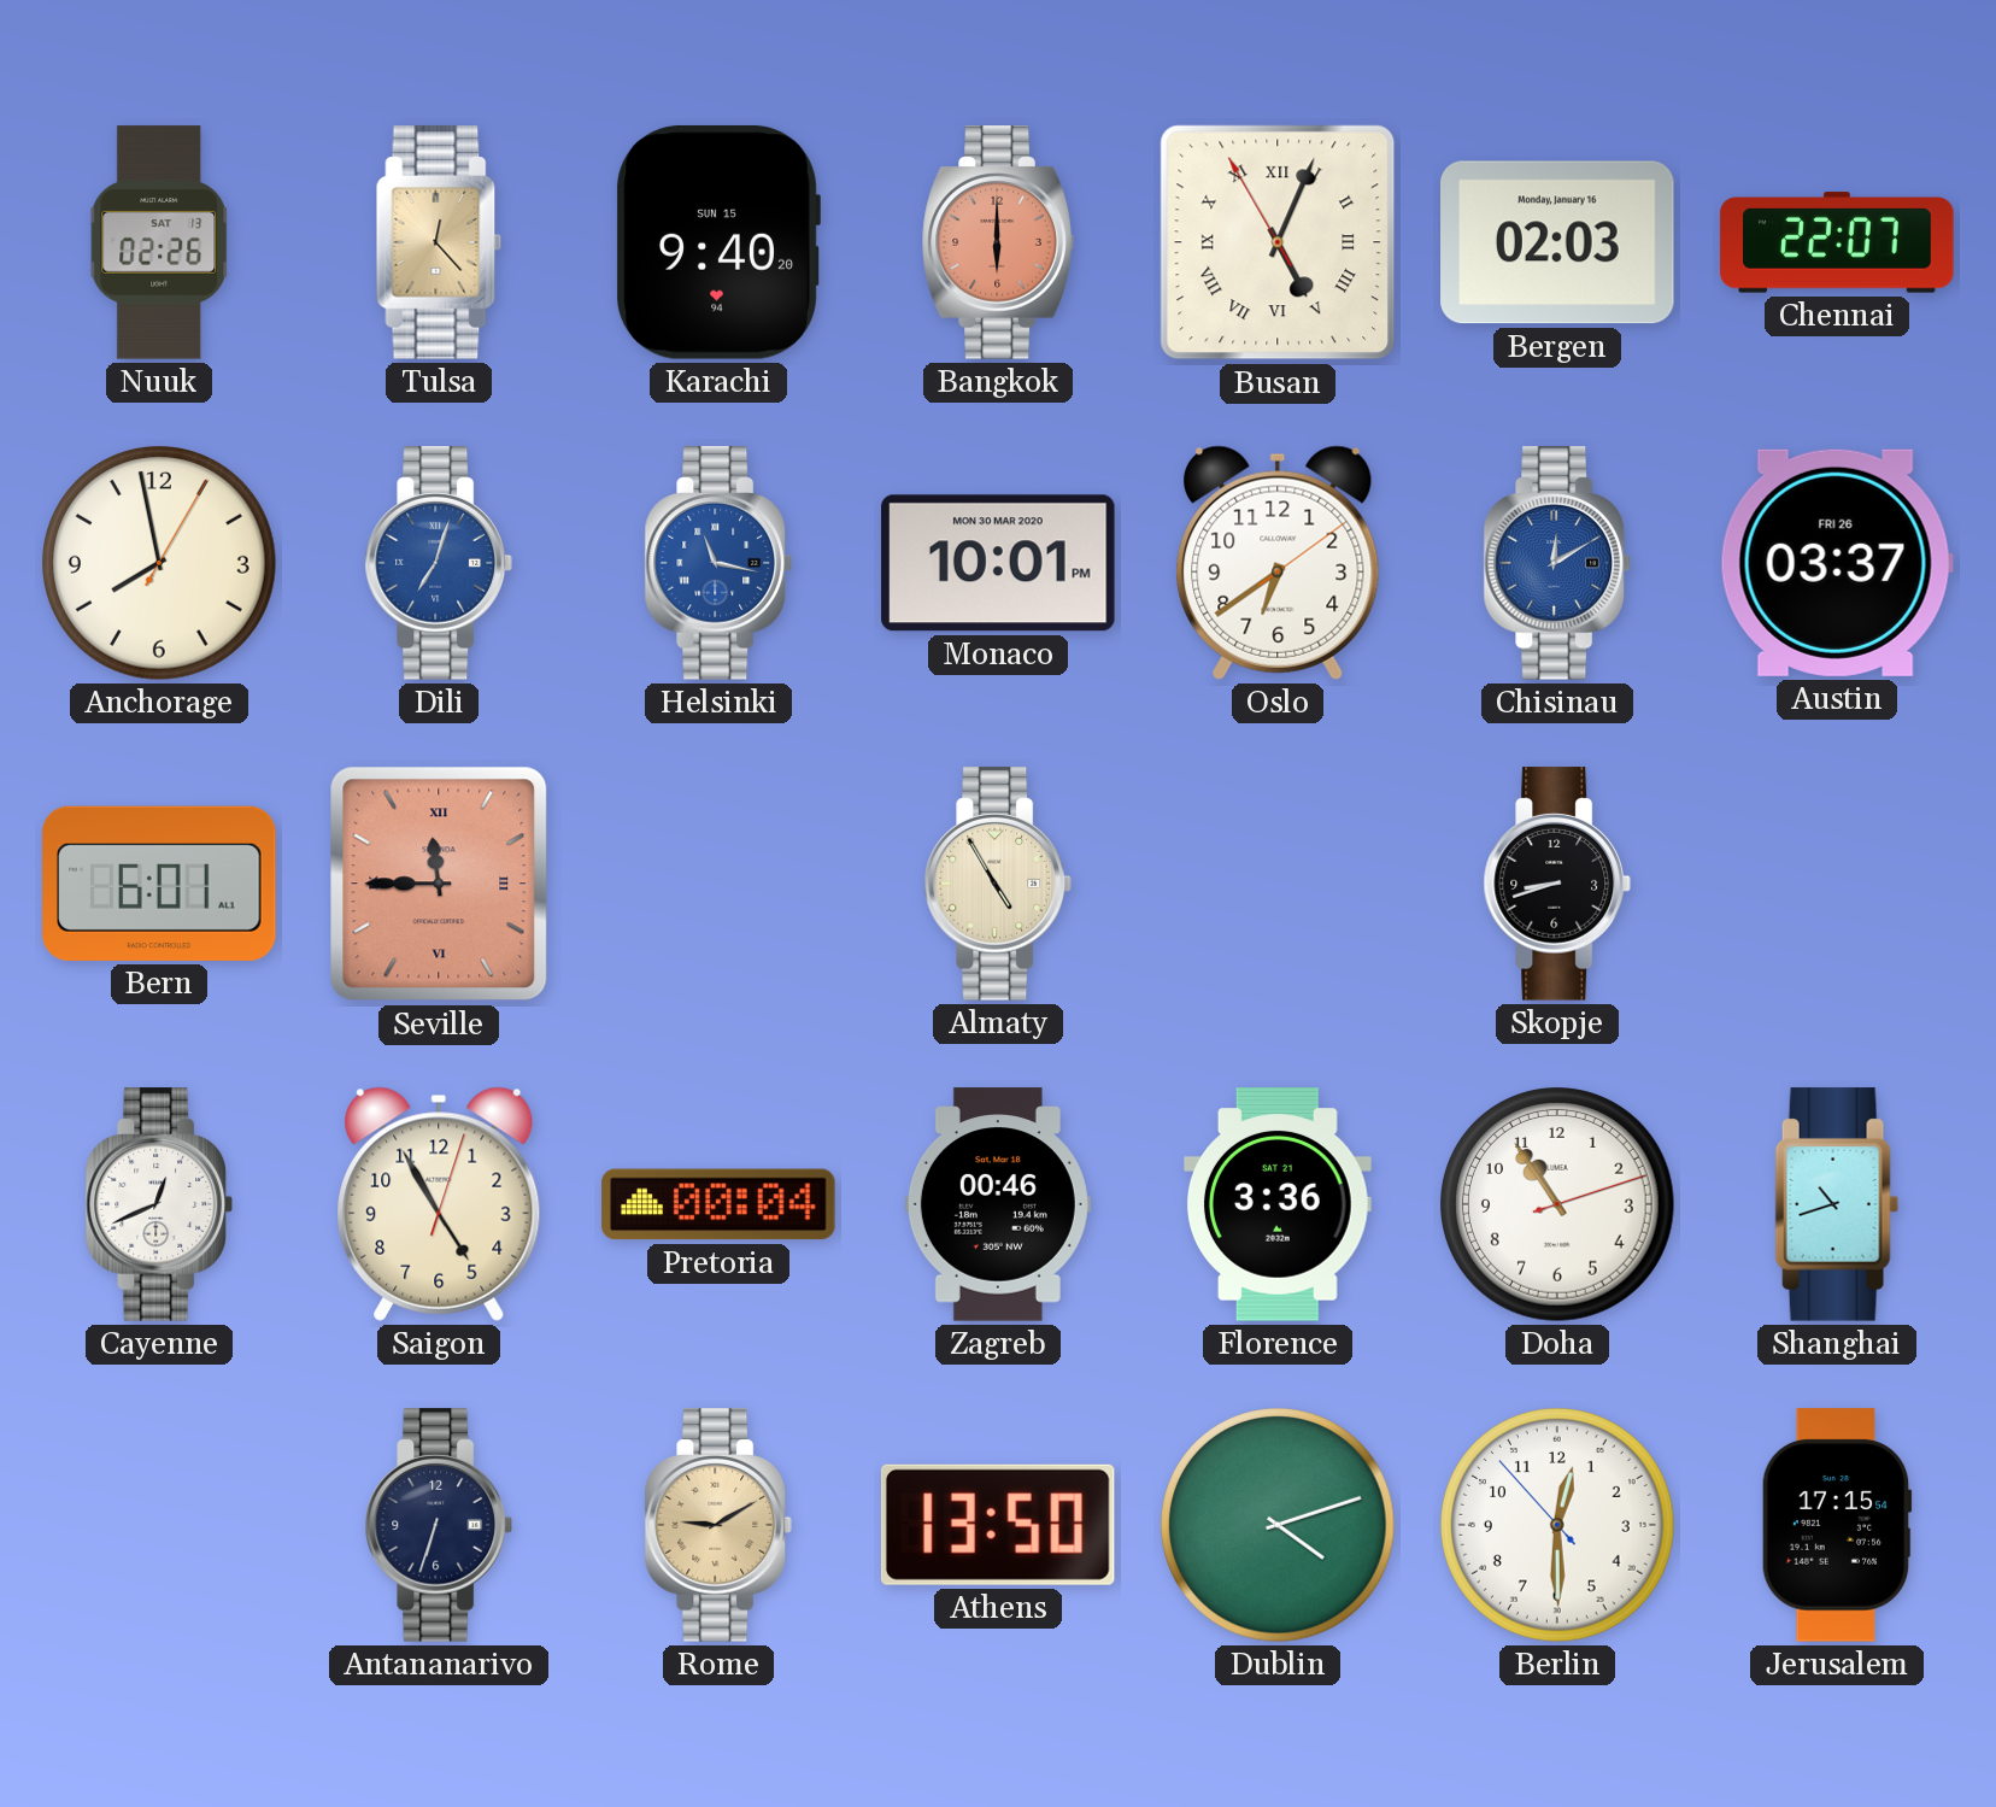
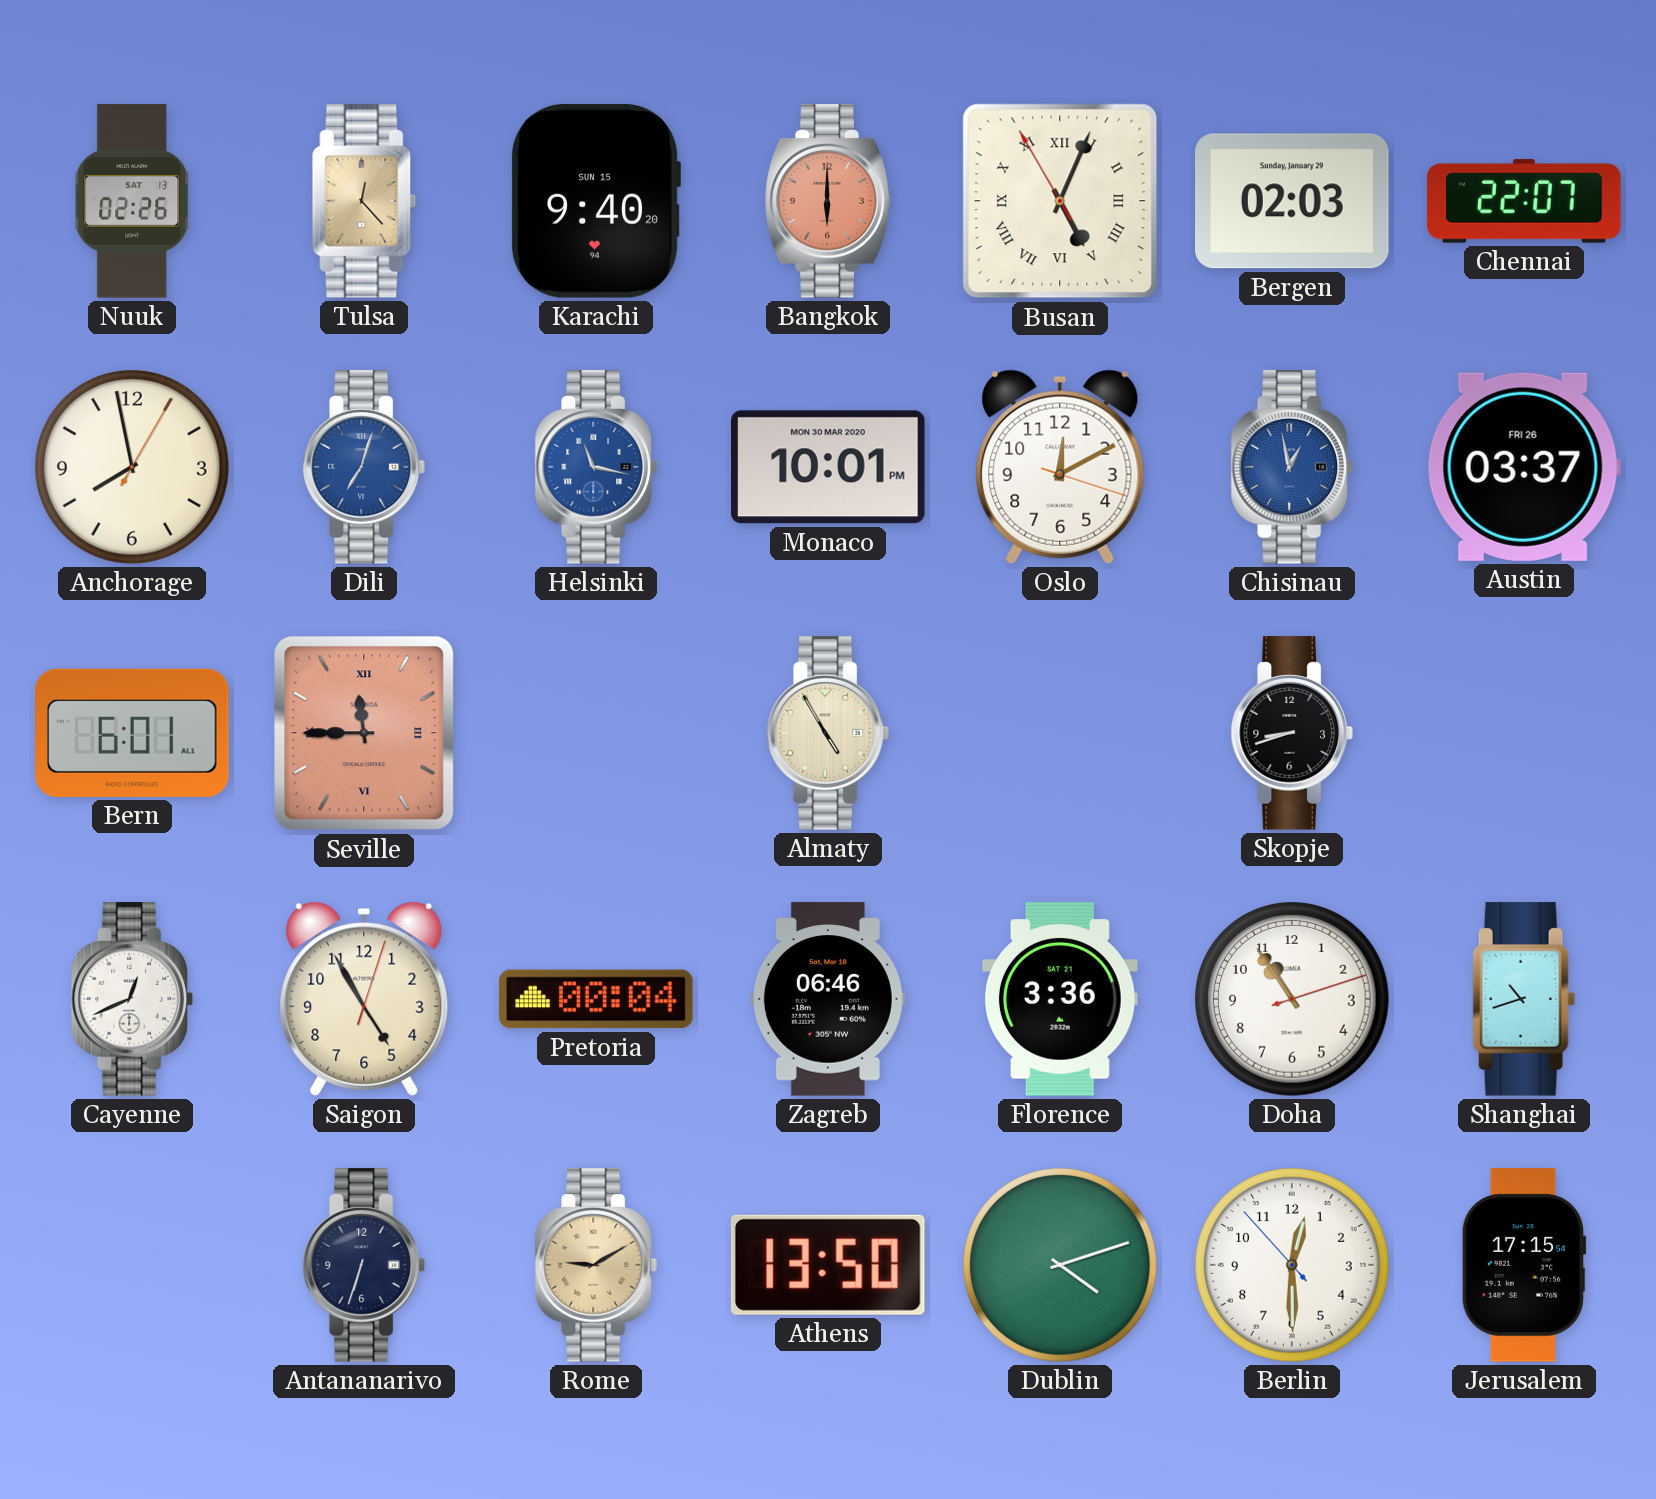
Bergen date: Monday, January 16 -> Sunday, January 29 (1292, 201)
Oslo: 6:39 -> 12:10 (1060, 467)
Chisinau: 12:10 -> 12:58 (1291, 467)
Zagreb: 00:46 -> 06:46 (828, 999)
